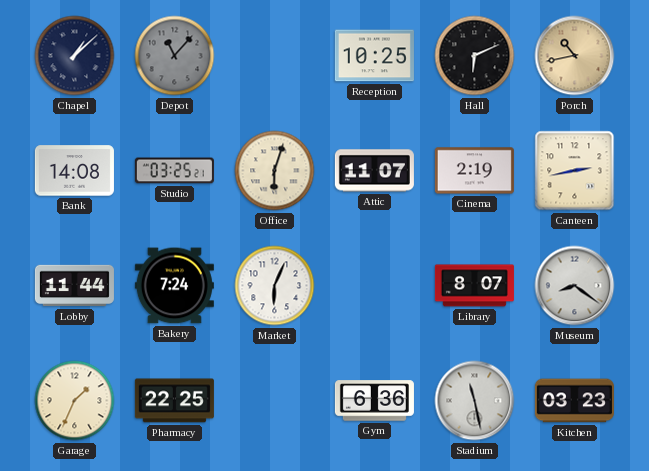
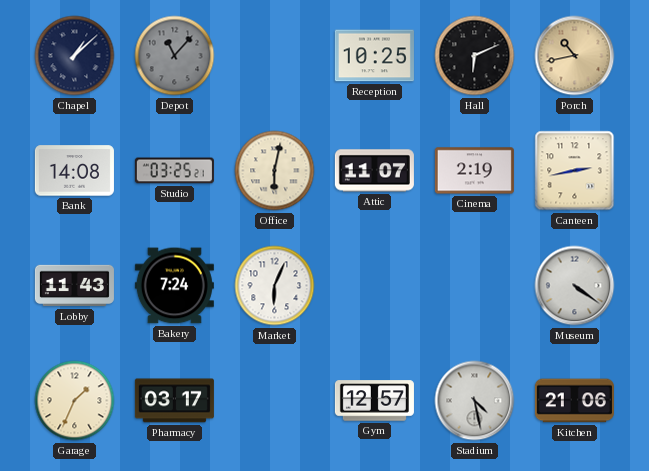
Office: 6:03 -> 6:02 (275, 171)
Lobby: 11:44 -> 11:43 (74, 286)
Library: 8:07 -> none (474, 286)
Museum: 8:21 -> 4:21 (575, 286)
Pharmacy: 22:25 -> 03:17 (174, 401)
Gym: 6:36 -> 12:57 (374, 401)
Stadium: 11:28 -> 4:28 (475, 401)
Kitchen: 03:23 -> 21:06 (574, 401)
